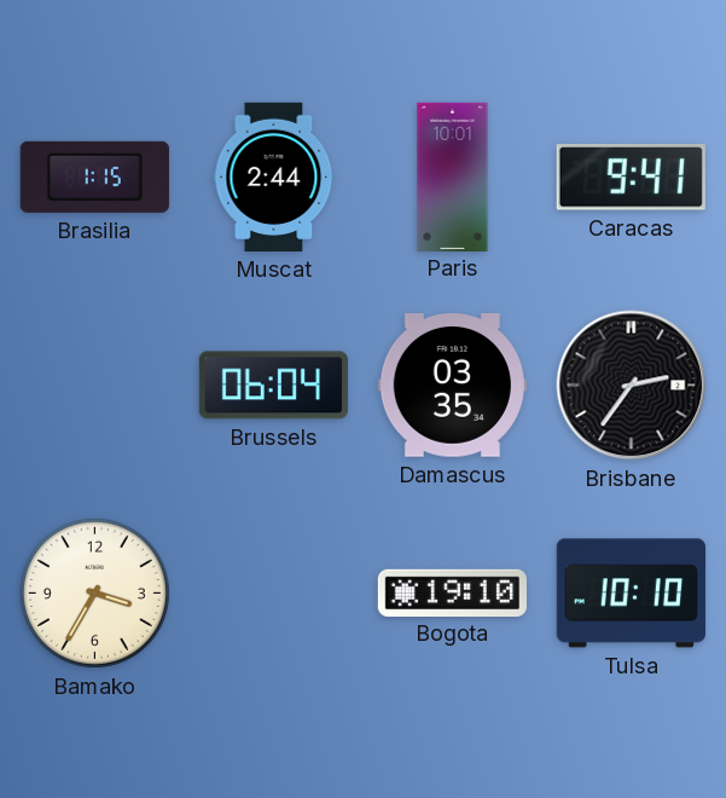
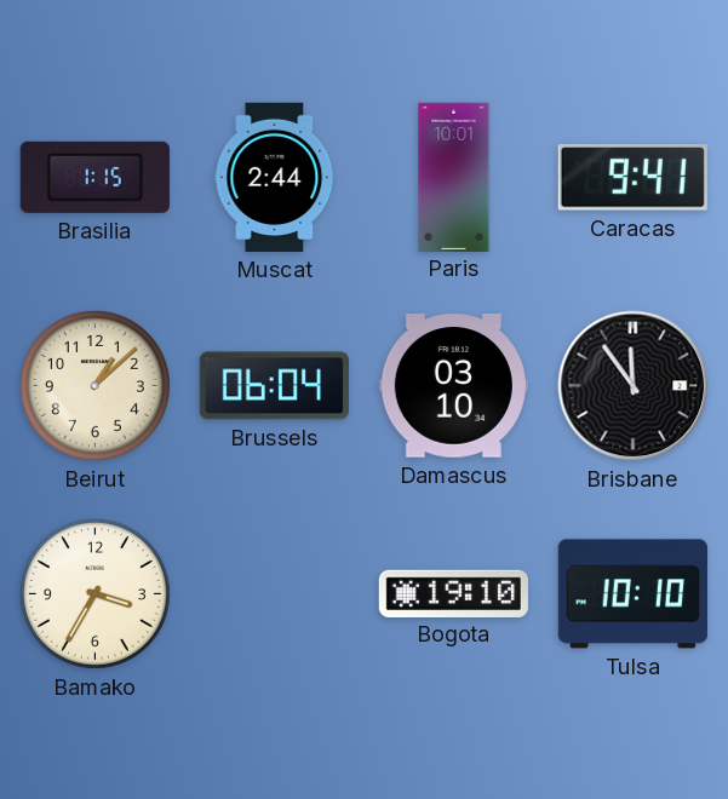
Beirut: none -> 1:08 (94, 385)
Damascus: 03:35 -> 03:10 (453, 386)
Brisbane: 2:36 -> 11:54 (634, 386)
